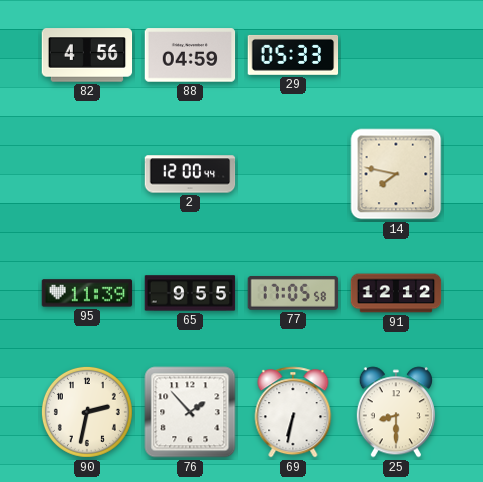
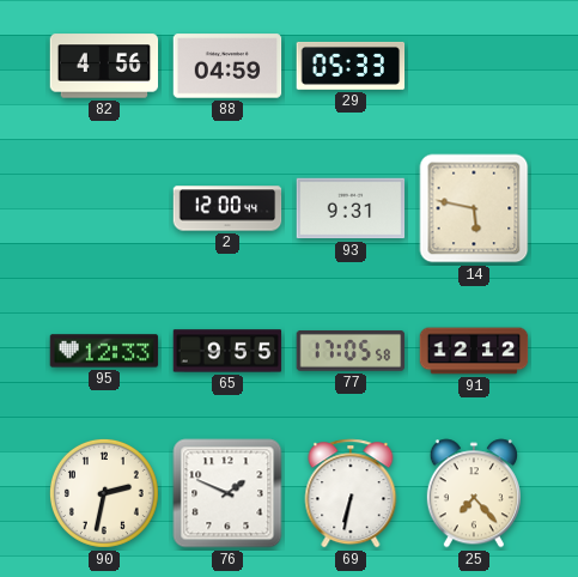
93: none -> 9:31 (351, 208)
14: 7:47 -> 5:47 (474, 208)
95: 11:39 -> 12:33 (104, 351)
76: 1:53 -> 1:49 (227, 493)
25: 8:30 -> 7:23 (474, 493)
